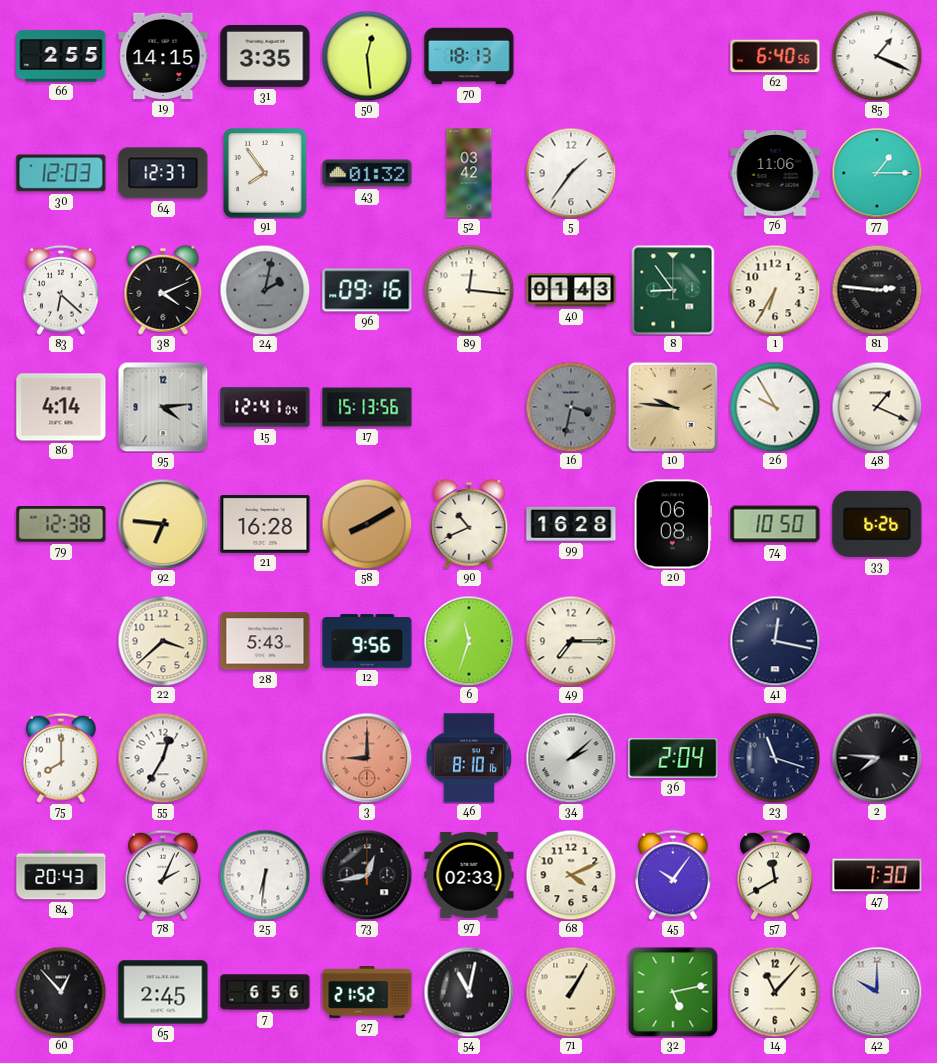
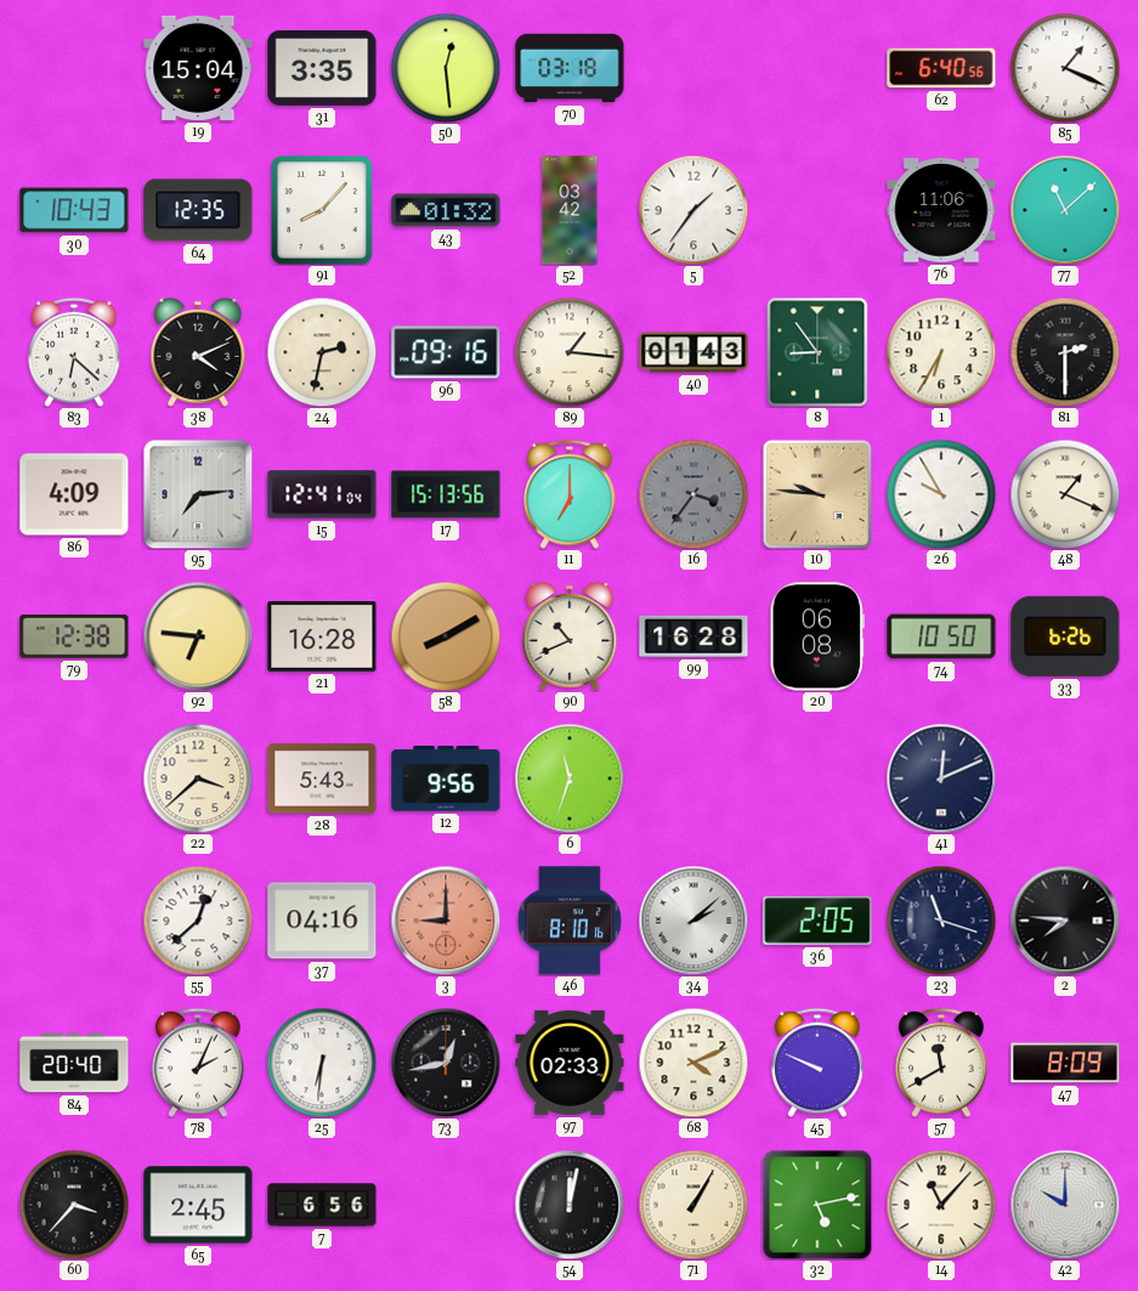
66: 2:55 -> none (61, 56)
19: 14:15 -> 15:04 (198, 68)
70: 18:13 -> 03:18 (570, 68)
30: 12:03 -> 10:43 (74, 210)
64: 12:37 -> 12:35 (198, 210)
91: 7:54 -> 8:07 (322, 211)
77: 1:15 -> 11:08 (1065, 210)
24: 2:02 -> 2:32 (322, 352)
24 dial: grey -> cream (322, 352)
89: 12:16 -> 1:16 (570, 352)
81: 2:46 -> 2:30 (1065, 352)
86: 4:14 -> 4:09 (74, 494)
95: 4:14 -> 7:14 (198, 494)
11: none -> 7:00 (570, 494)
16: 3:32 -> 3:36 (693, 494)
49: 7:15 -> none (571, 641)
41: 12:17 -> 12:11 (941, 778)
75: 8:00 -> none (61, 758)
55: 12:35 -> 12:38 (198, 921)
37: none -> 04:16 (322, 921)
36: 2:04 -> 2:05 (817, 921)
84: 20:43 -> 20:40 (74, 1063)
45: 10:06 -> 9:49 (817, 1063)
47: 7:30 -> 8:09 (1065, 1063)
60: 12:53 -> 3:37 (74, 1205)
27: 21:52 -> none (367, 993)
54: 11:02 -> 12:02 (570, 1205)
